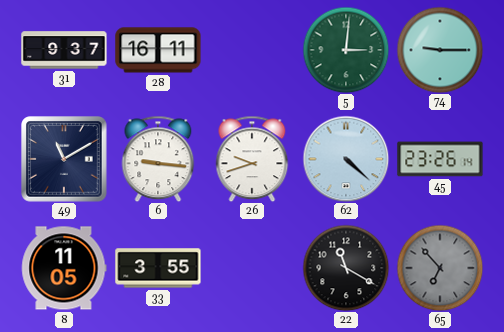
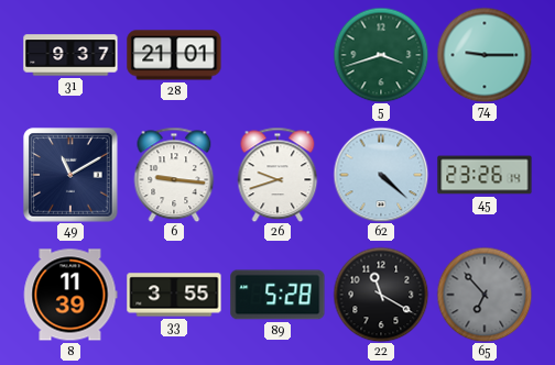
28: 16:11 -> 21:01 (174, 55)
5: 3:01 -> 3:42 (381, 55)
8: 11:05 -> 11:39 (70, 295)
89: none -> 5:28 (277, 295)
